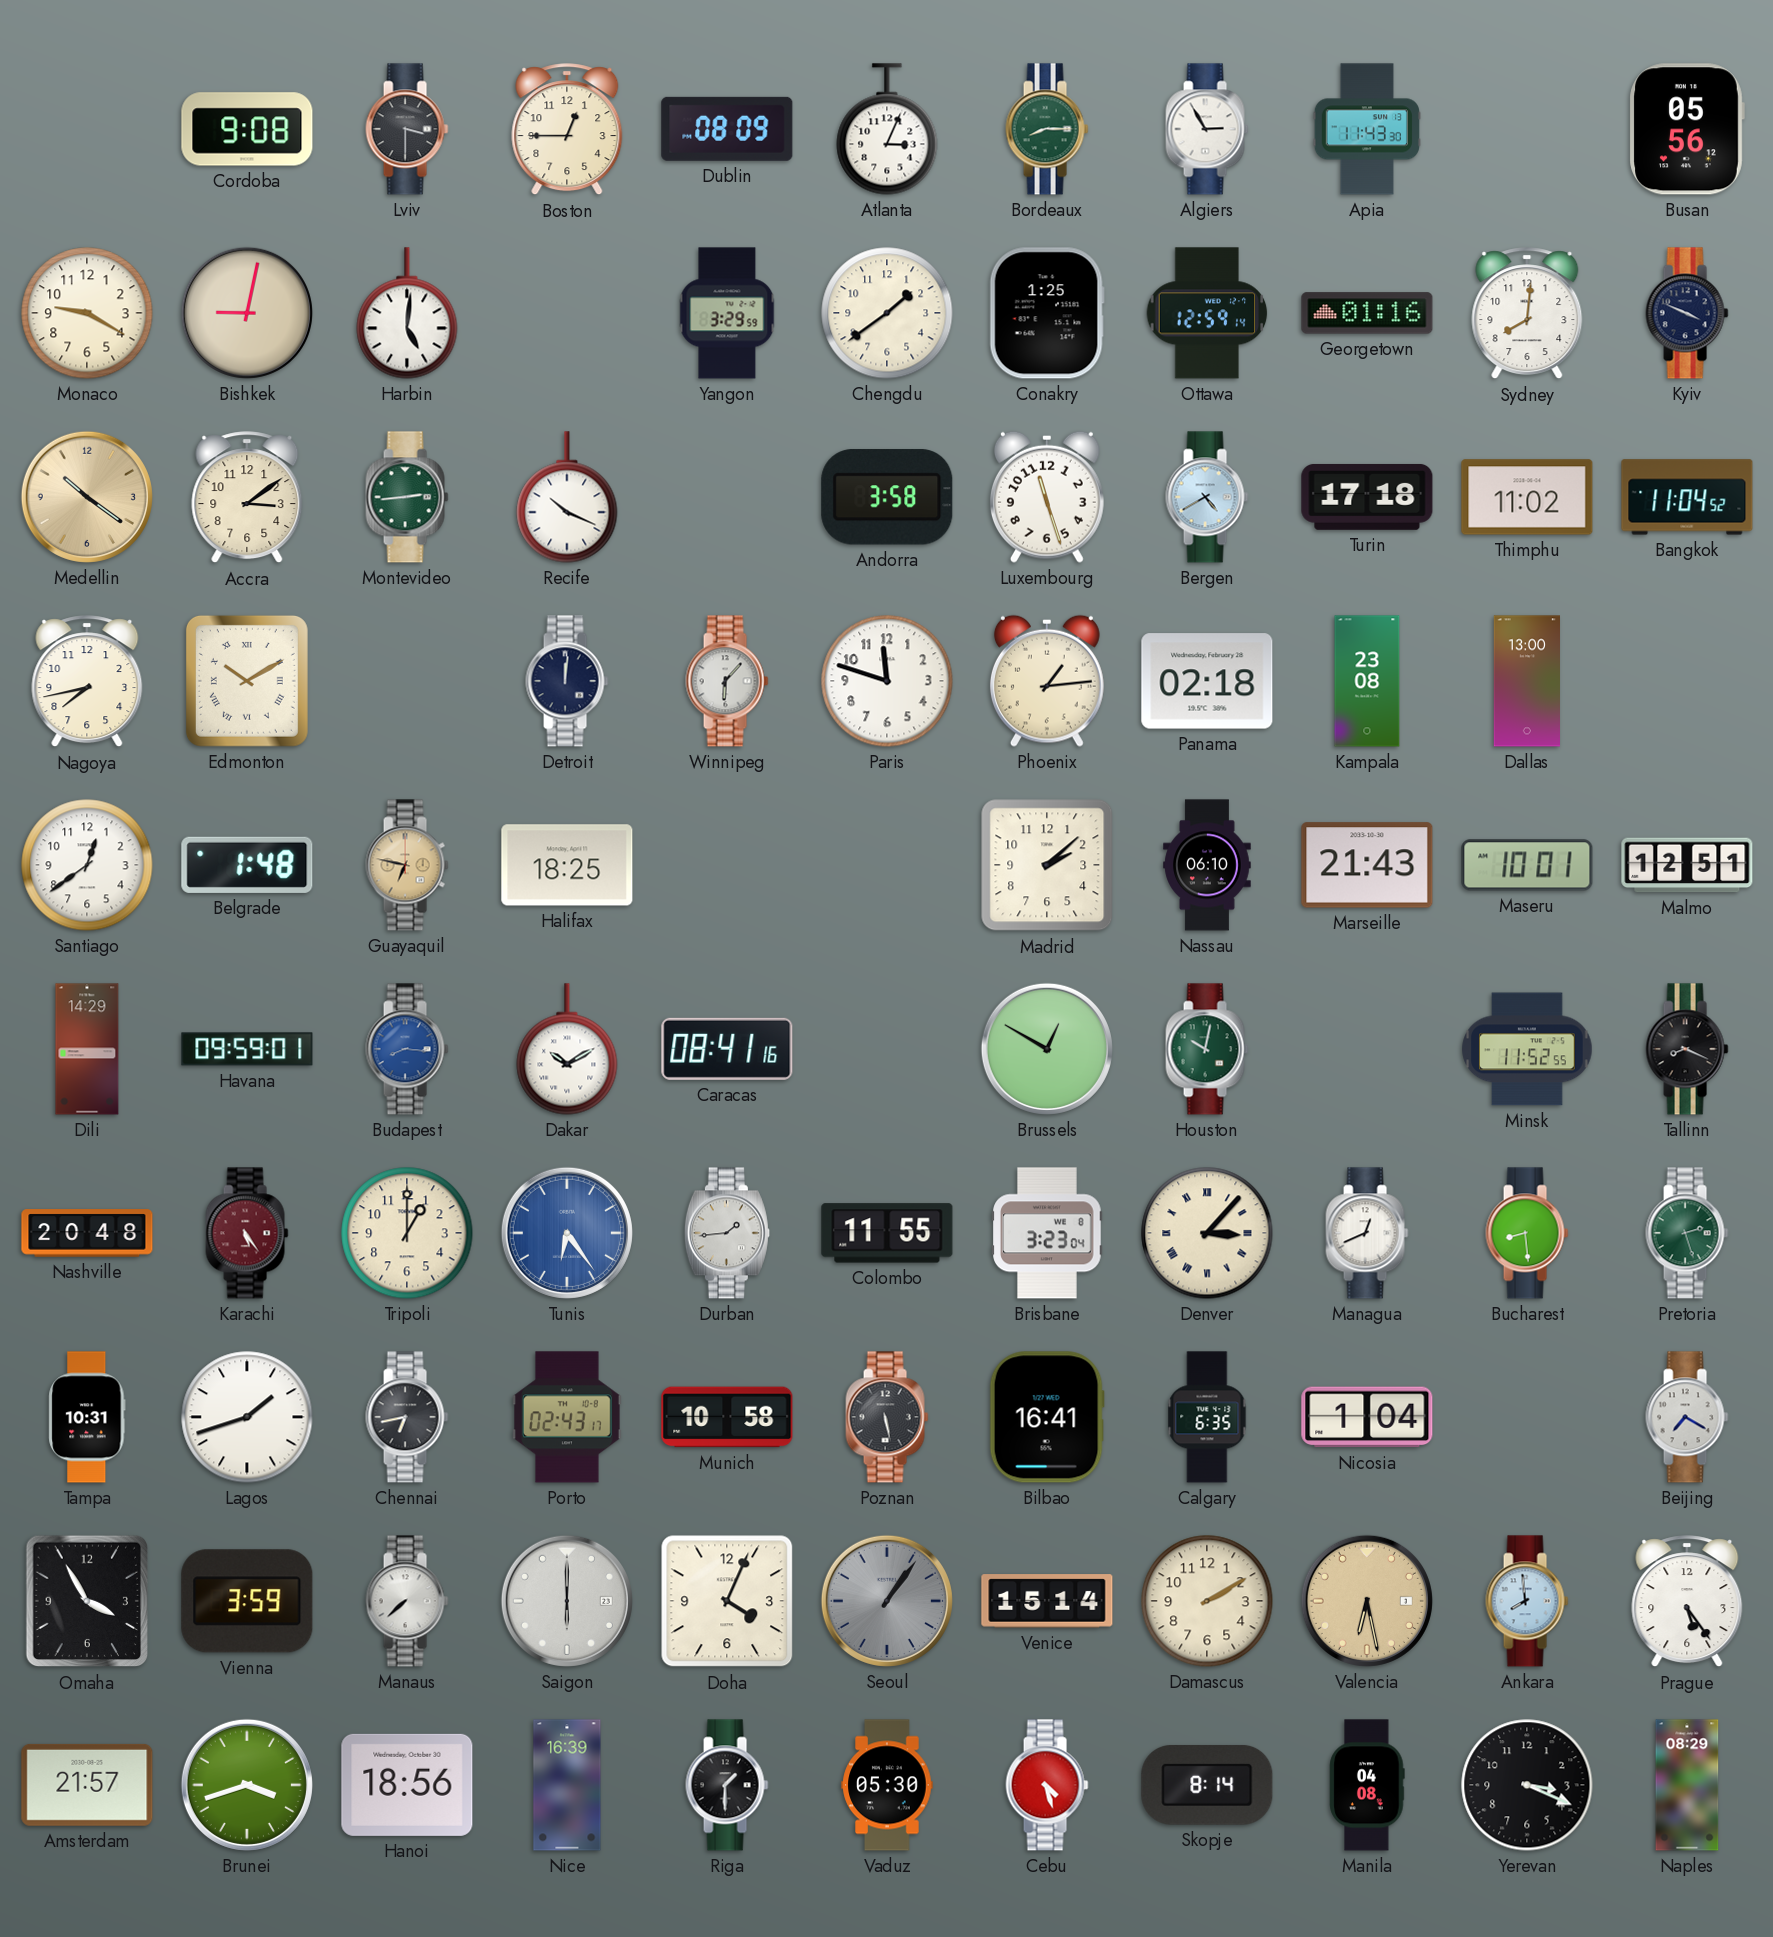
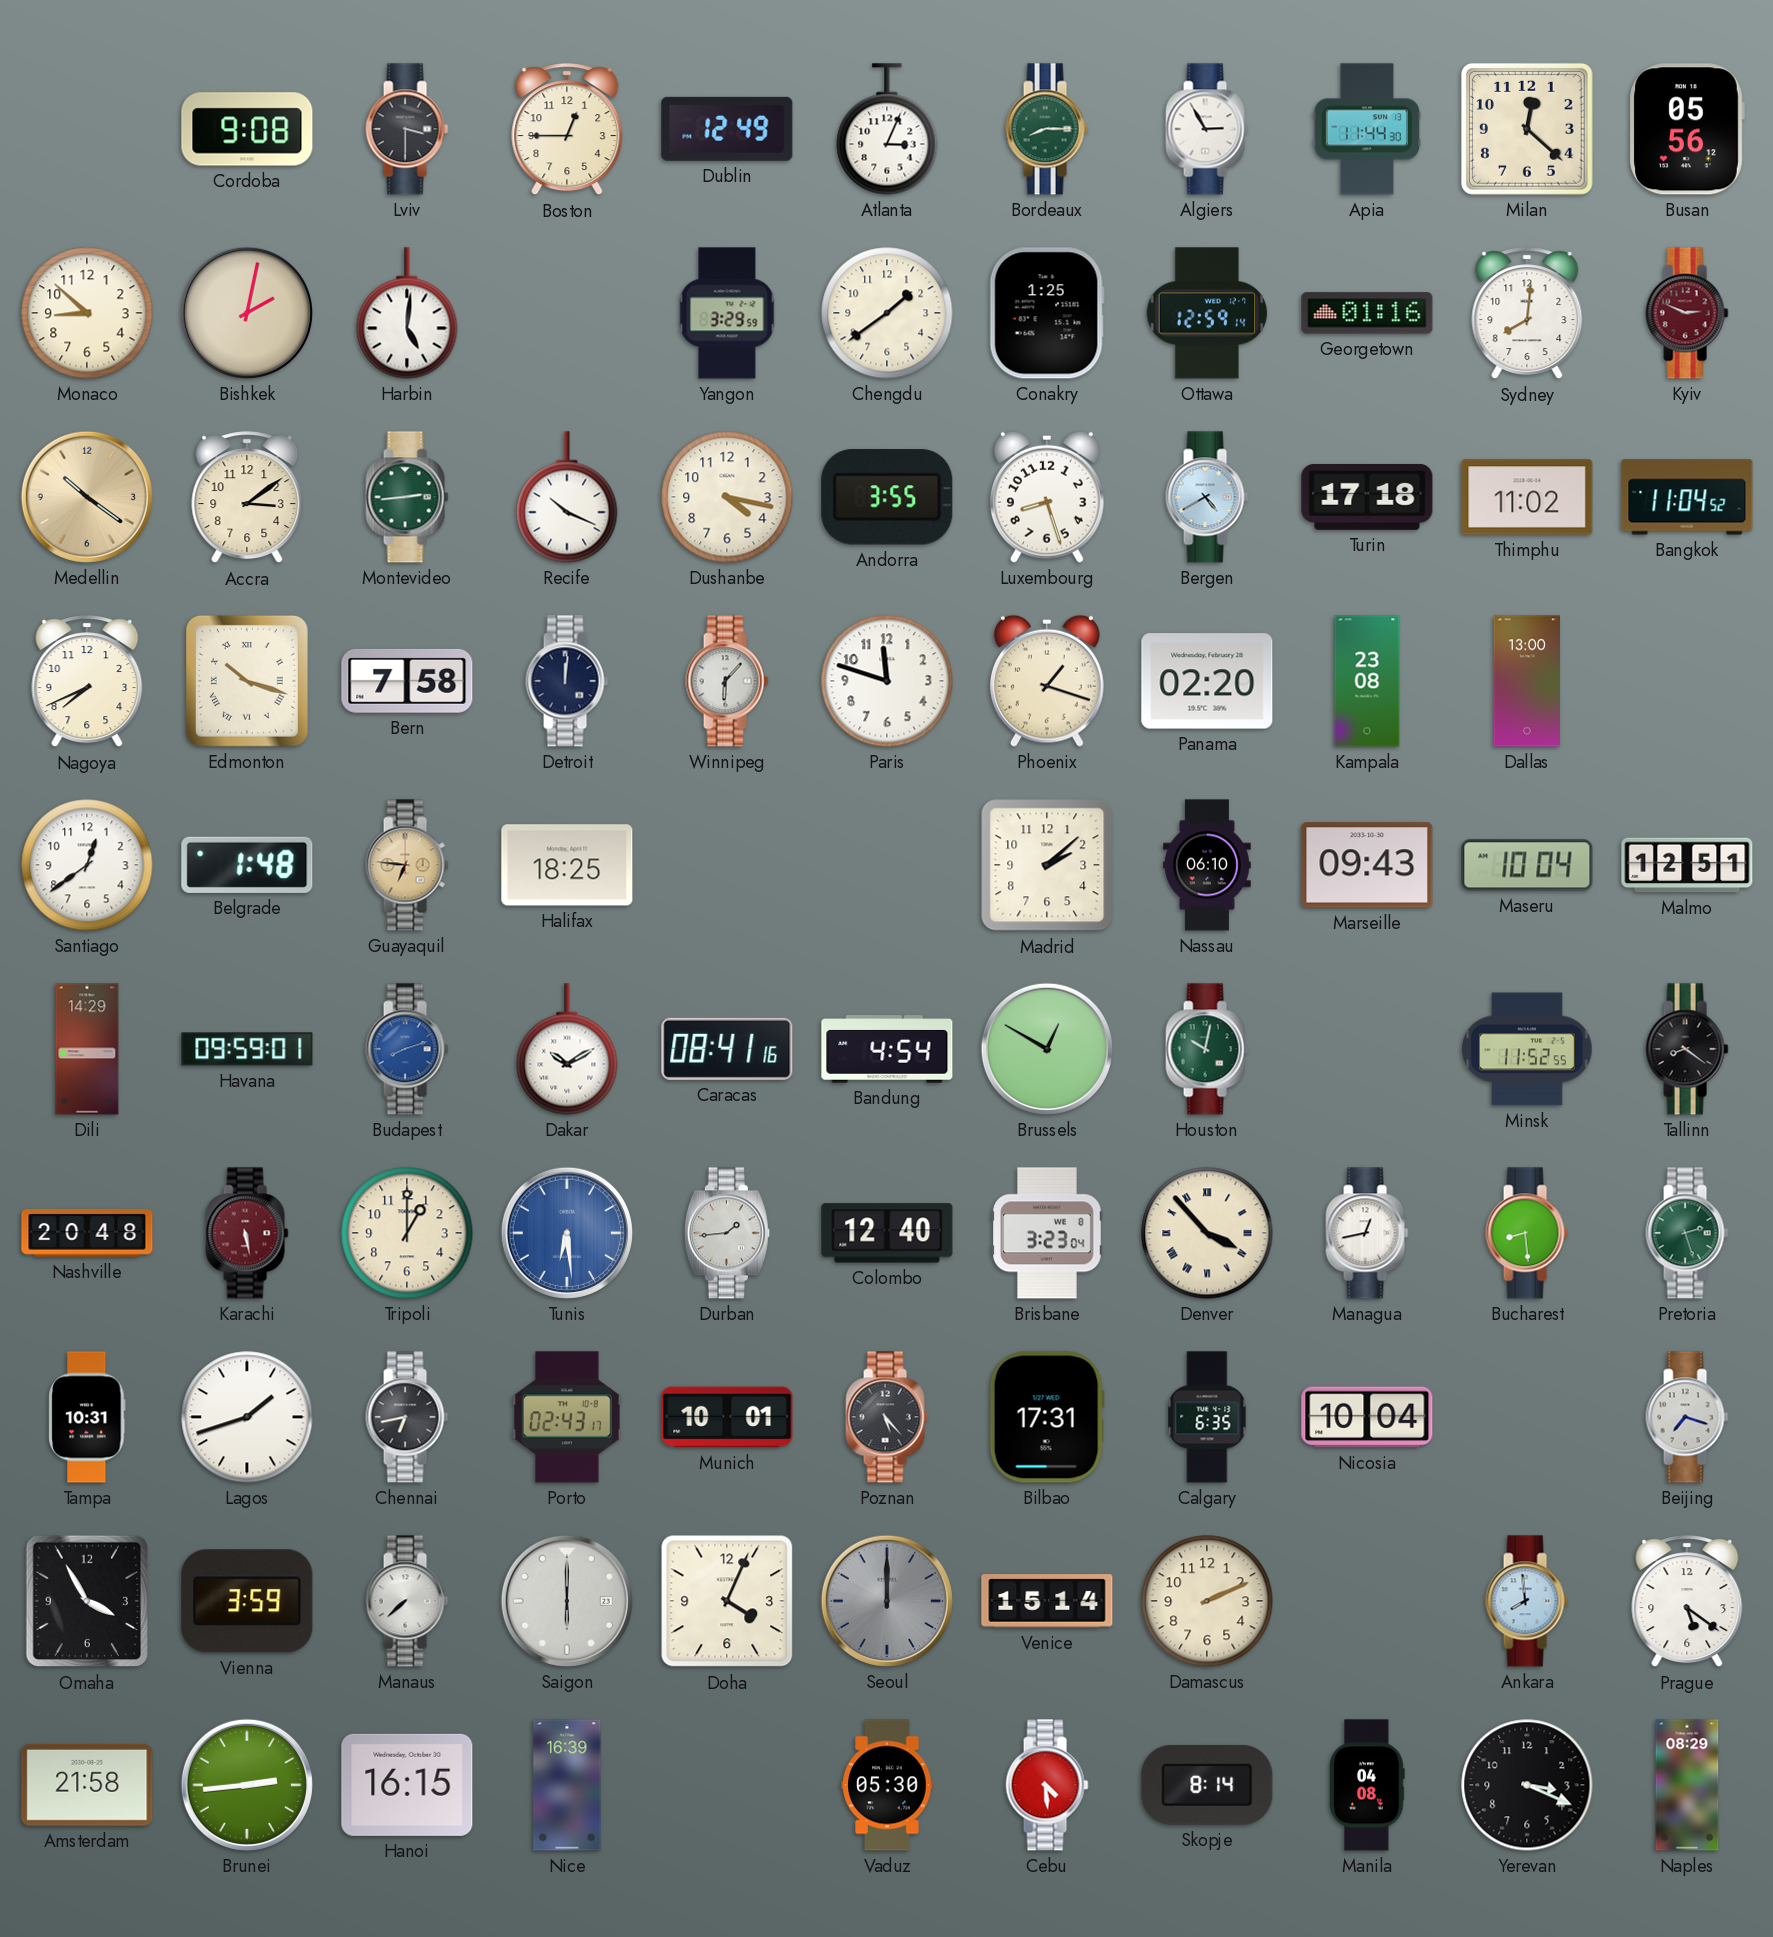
Dublin: 08:09 -> 12:49 (727, 129)
Apia: 11:43 -> 11:44 (1367, 129)
Milan: none -> 12:22 (1527, 129)
Monaco: 9:20 -> 8:52 (87, 313)
Bishkek: 9:02 -> 2:02 (247, 313)
Kyiv: 3:49 -> 2:49 (1687, 313)
Kyiv dial: navy -> burgundy (1687, 313)
Dushanbe: none -> 4:17 (727, 497)
Andorra: 3:58 -> 3:55 (887, 497)
Luxembourg: 11:27 -> 8:27 (1047, 497)
Nagoya: 7:43 -> 7:41 (87, 682)
Edmonton: 10:10 -> 10:18 (247, 681)
Bern: none -> 7:58 (407, 681)
Phoenix: 1:14 -> 1:18 (1047, 681)
Panama: 02:18 -> 02:20 (1207, 681)
Guayaquil: 6:47 -> 6:46 (407, 865)
Marseille: 21:43 -> 09:43 (1367, 865)
Maseru: 10:01 -> 10:04 (1527, 865)
Budapest: 8:16 -> 8:12 (407, 1049)
Bandung: none -> 4:54 (887, 1049)
Tallinn: 8:19 -> 8:21 (1687, 1049)
Karachi: 5:24 -> 5:28 (247, 1233)
Tunis: 6:24 -> 6:29 (567, 1233)
Colombo: 11:55 -> 12:40 (887, 1233)
Denver: 3:07 -> 3:53 (1207, 1233)
Managua: 12:41 -> 12:43 (1367, 1233)
Munich: 10:58 -> 10:01 (727, 1417)
Poznan: 5:28 -> 5:23 (887, 1417)
Bilbao: 16:41 -> 17:31 (1047, 1417)
Nicosia: 1:04 -> 10:04 (1367, 1417)
Beijing: 7:20 -> 7:18 (1687, 1417)
Seoul: 1:06 -> 12:00 (887, 1601)
Damascus: 2:10 -> 2:11 (1207, 1601)
Valencia: 6:28 -> none (1367, 1601)
Prague: 5:24 -> 5:21 (1687, 1602)
Amsterdam: 21:57 -> 21:58 (87, 1785)
Brunei: 3:42 -> 2:44 (247, 1785)
Hanoi: 18:56 -> 16:15 (407, 1785)
Riga: 1:30 -> none (727, 1785)
Cebu: 4:27 -> 4:29 (1047, 1785)
